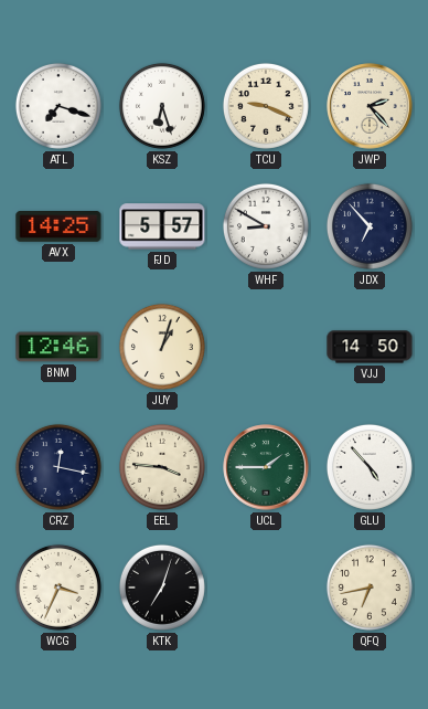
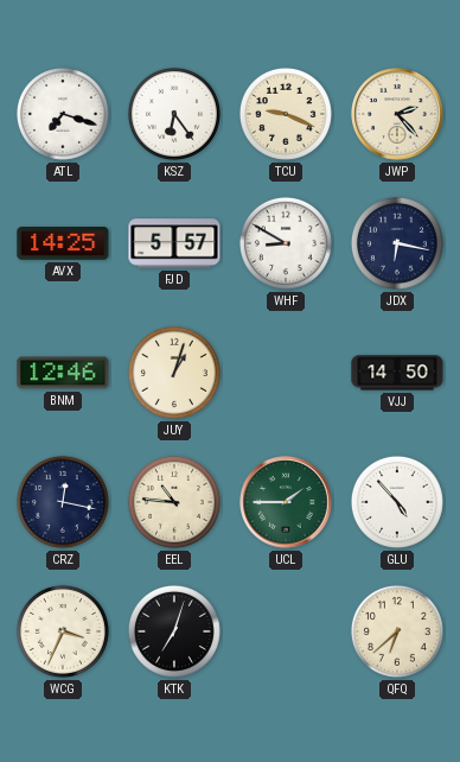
KSZ: 6:27 -> 6:24 (174, 114)
JDX: 6:53 -> 6:17 (397, 243)
EEL: 3:46 -> 10:46 (174, 502)
QFQ: 6:43 -> 6:38 (397, 631)
